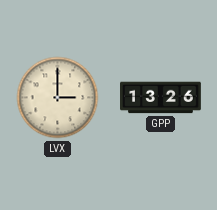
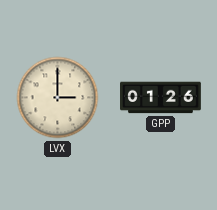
GPP: 13:26 -> 01:26 (161, 98)
